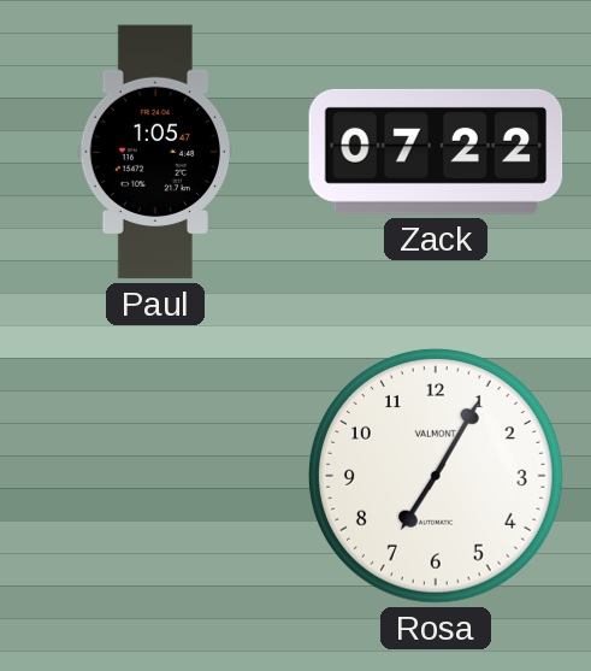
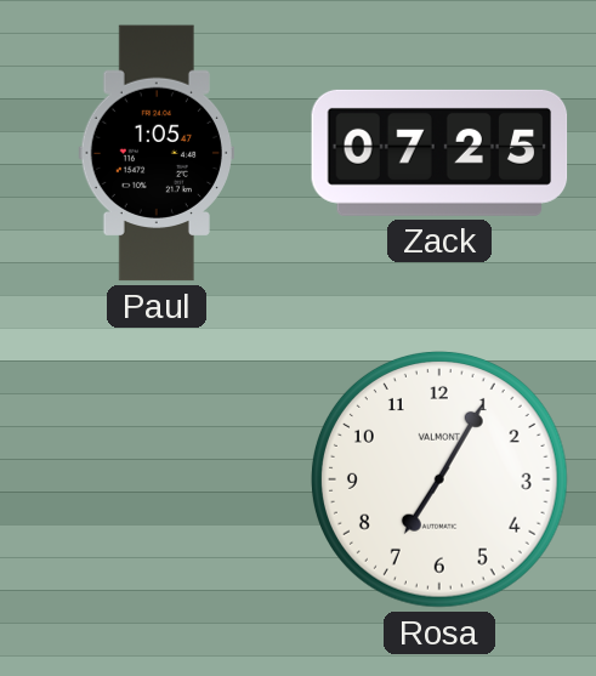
Zack: 07:22 -> 07:25 (439, 153)
